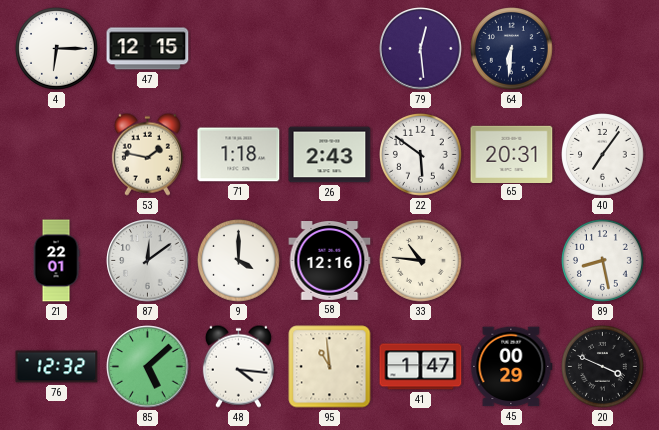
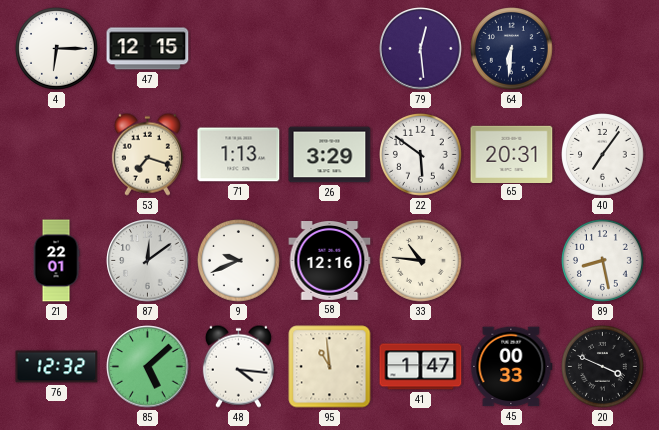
53: 1:47 -> 7:18 (147, 154)
71: 1:18 -> 1:13 (239, 155)
26: 2:43 -> 3:29 (330, 155)
9: 4:00 -> 9:41 (239, 261)
45: 00:29 -> 00:33 (512, 367)
